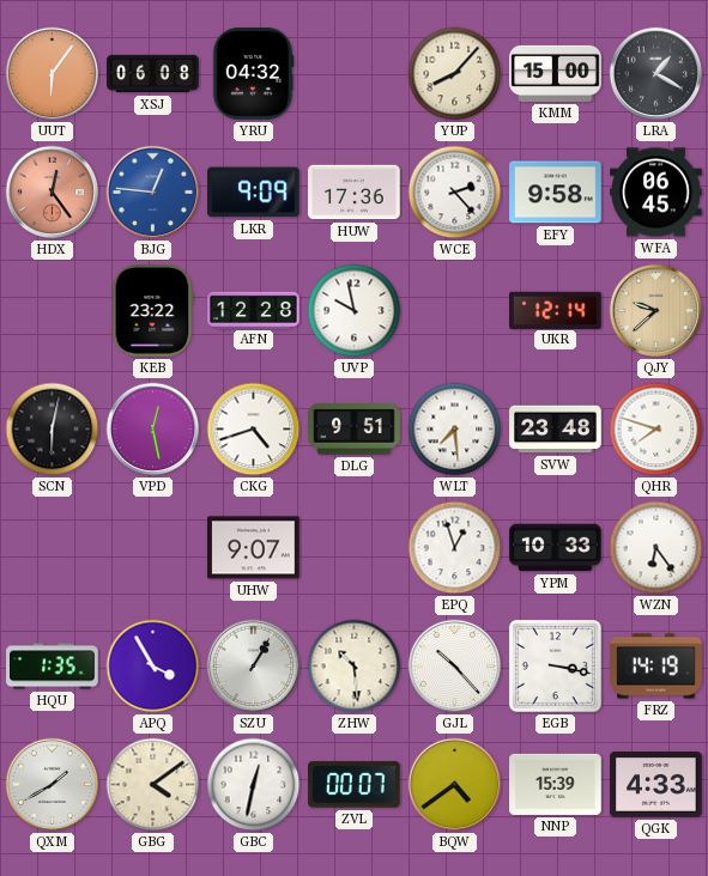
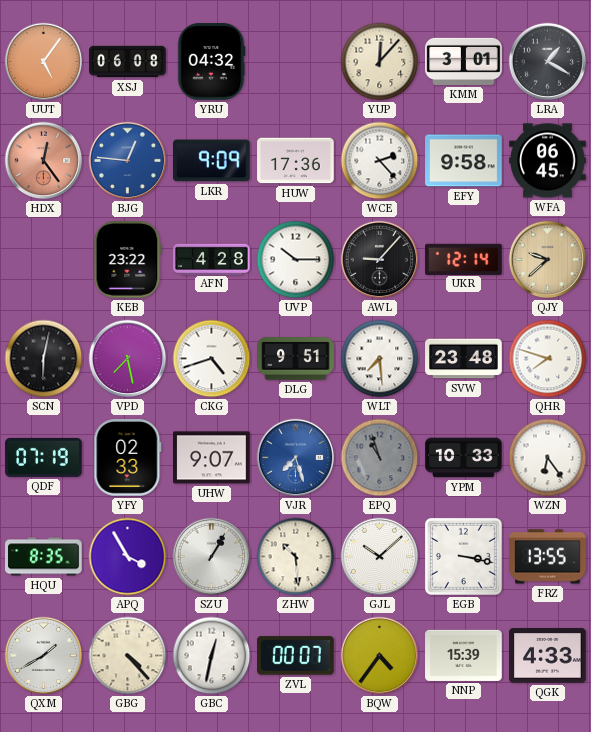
UUT: 6:06 -> 5:06 (44, 62)
YUP: 8:07 -> 12:07 (380, 62)
KMM: 15:00 -> 3:01 (464, 61)
AFN: 12:28 -> 4:28 (212, 259)
UVP: 9:58 -> 10:15 (296, 260)
AWL: none -> 9:07 (380, 260)
VPD: 12:28 -> 7:28 (128, 359)
QDF: none -> 07:19 (44, 457)
YFY: none -> 02:33 (128, 458)
VJR: none -> 7:27 (296, 458)
EPQ: 12:57 -> 10:57 (380, 458)
EPQ dial: white -> grey (380, 458)
HQU: 1:35 -> 8:35 (44, 557)
GJL: 10:23 -> 10:08 (380, 557)
FRZ: 14:19 -> 13:55 (548, 557)
GBG: 4:09 -> 4:23 (128, 656)
BQW: 4:39 -> 4:36 (380, 656)
